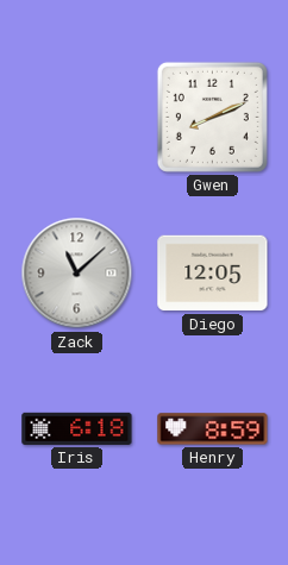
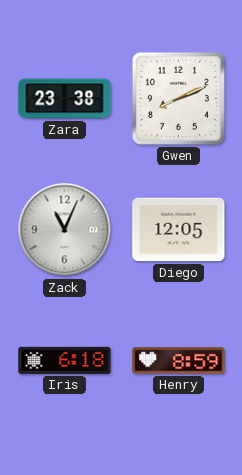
Zara: none -> 23:38 (65, 99)
Zack: 11:08 -> 11:04 (65, 230)
